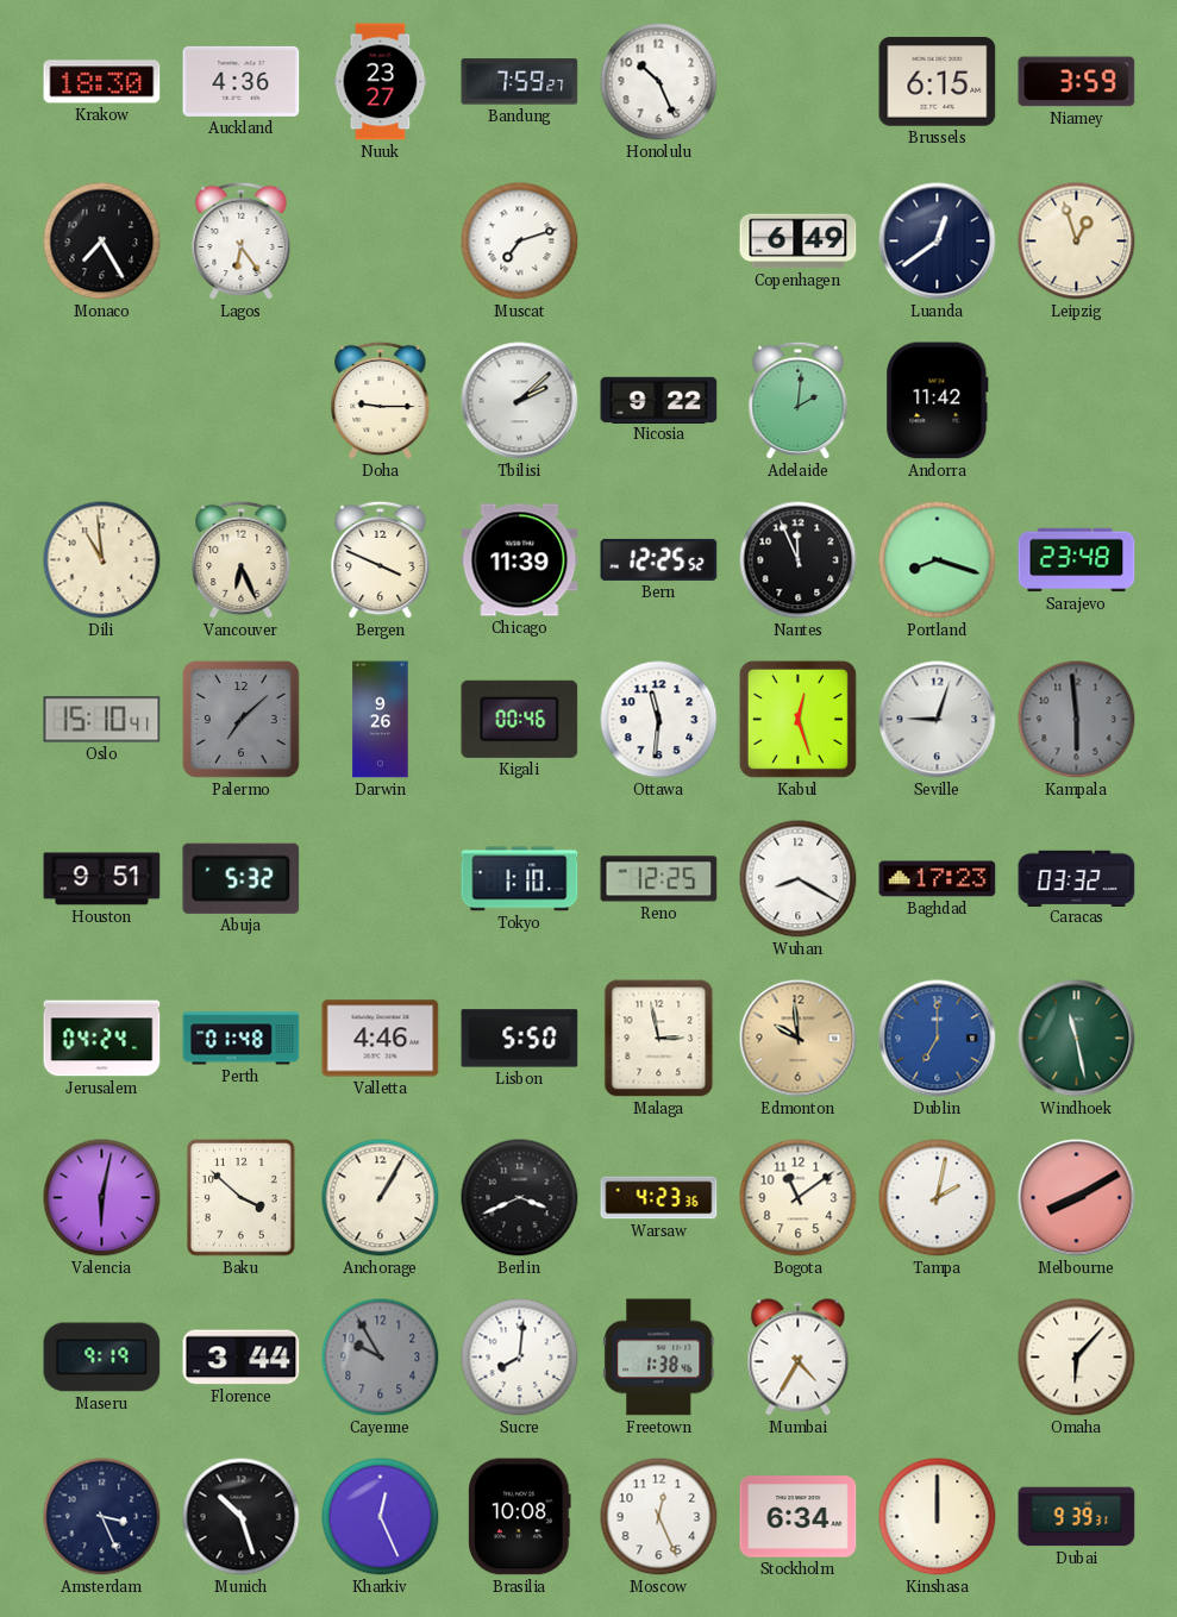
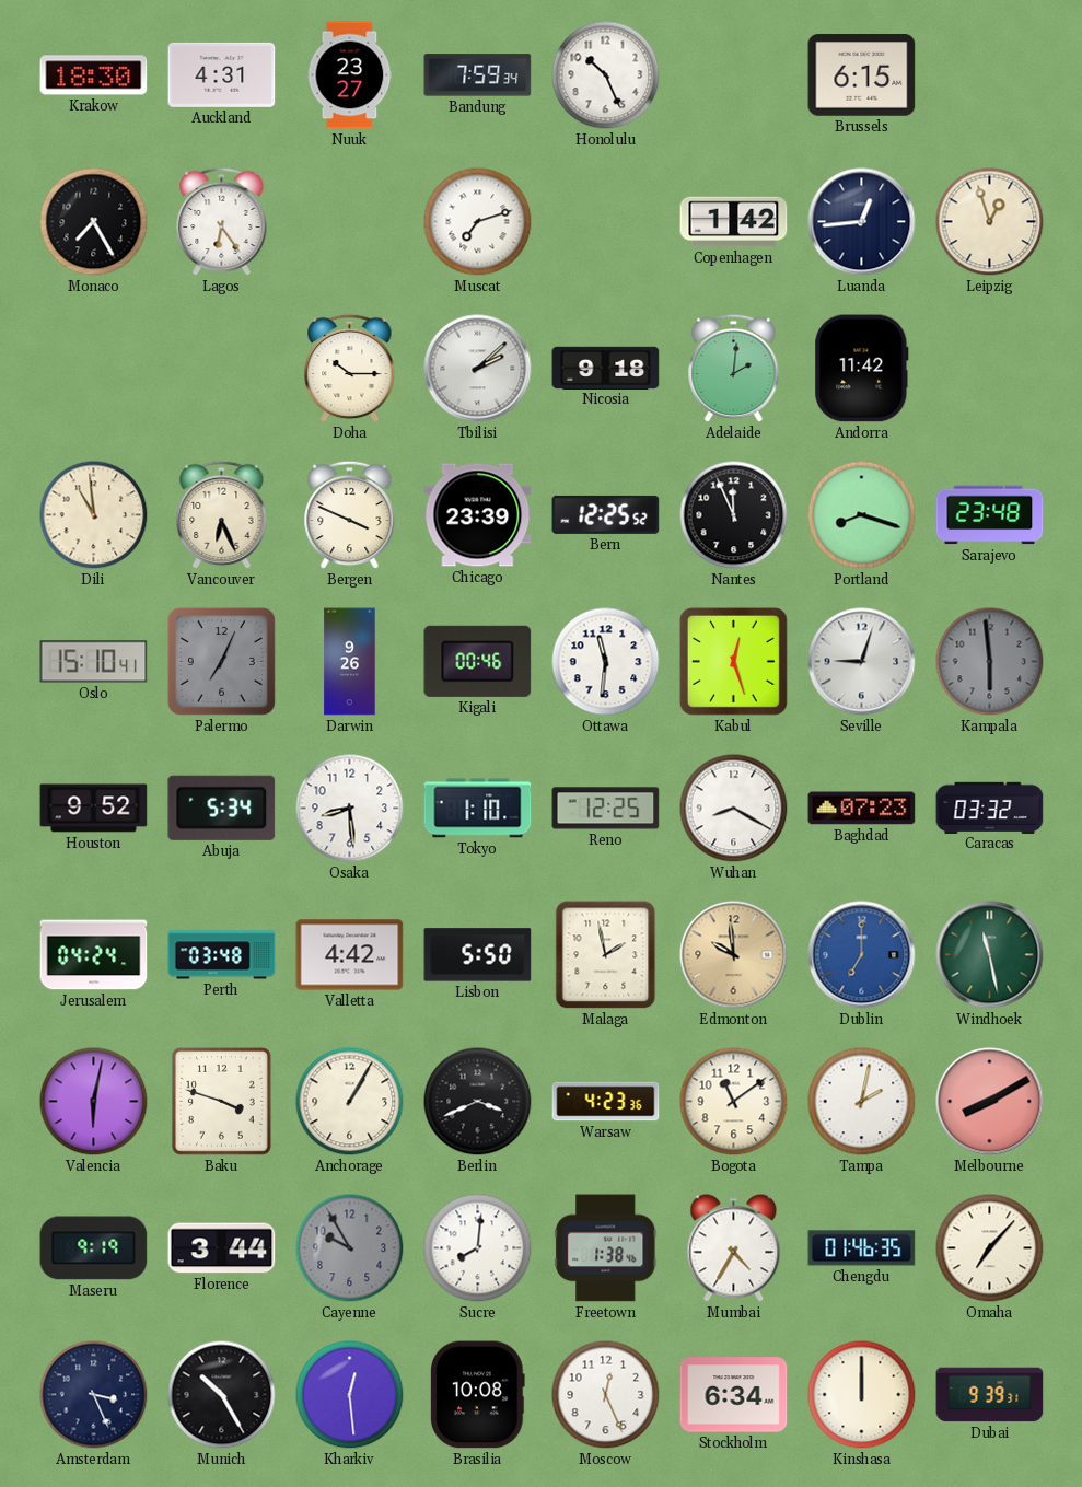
Auckland: 4:36 -> 4:31 (222, 74)
Bandung: 7:59:27 -> 7:59:34 (478, 75)
Niamey: 3:59 -> none (1077, 82)
Copenhagen: 6:49 -> 1:42 (734, 222)
Luanda: 12:39 -> 12:44 (862, 222)
Doha: 9:15 -> 10:15 (350, 369)
Nicosia: 9:22 -> 9:18 (606, 368)
Chicago: 11:39 -> 23:39 (478, 515)
Palermo: 7:08 -> 7:04 (221, 661)
Houston: 9:51 -> 9:52 (94, 809)
Abuja: 5:32 -> 5:34 (222, 808)
Osaka: none -> 8:29 (350, 809)
Baghdad: 17:23 -> 07:23 (862, 809)
Perth: 01:48 -> 03:48 (222, 955)
Valletta: 4:46 -> 4:42 (350, 955)
Malaga: 2:58 -> 1:58 (606, 955)
Baku: 3:52 -> 3:48 (221, 1101)
Chengdu: none -> 01:46 (862, 1248)
Omaha: 6:07 -> 7:07 (990, 1248)
Munich: 10:27 -> 10:25 (222, 1395)
Kharkiv: 12:26 -> 12:29 (350, 1395)
